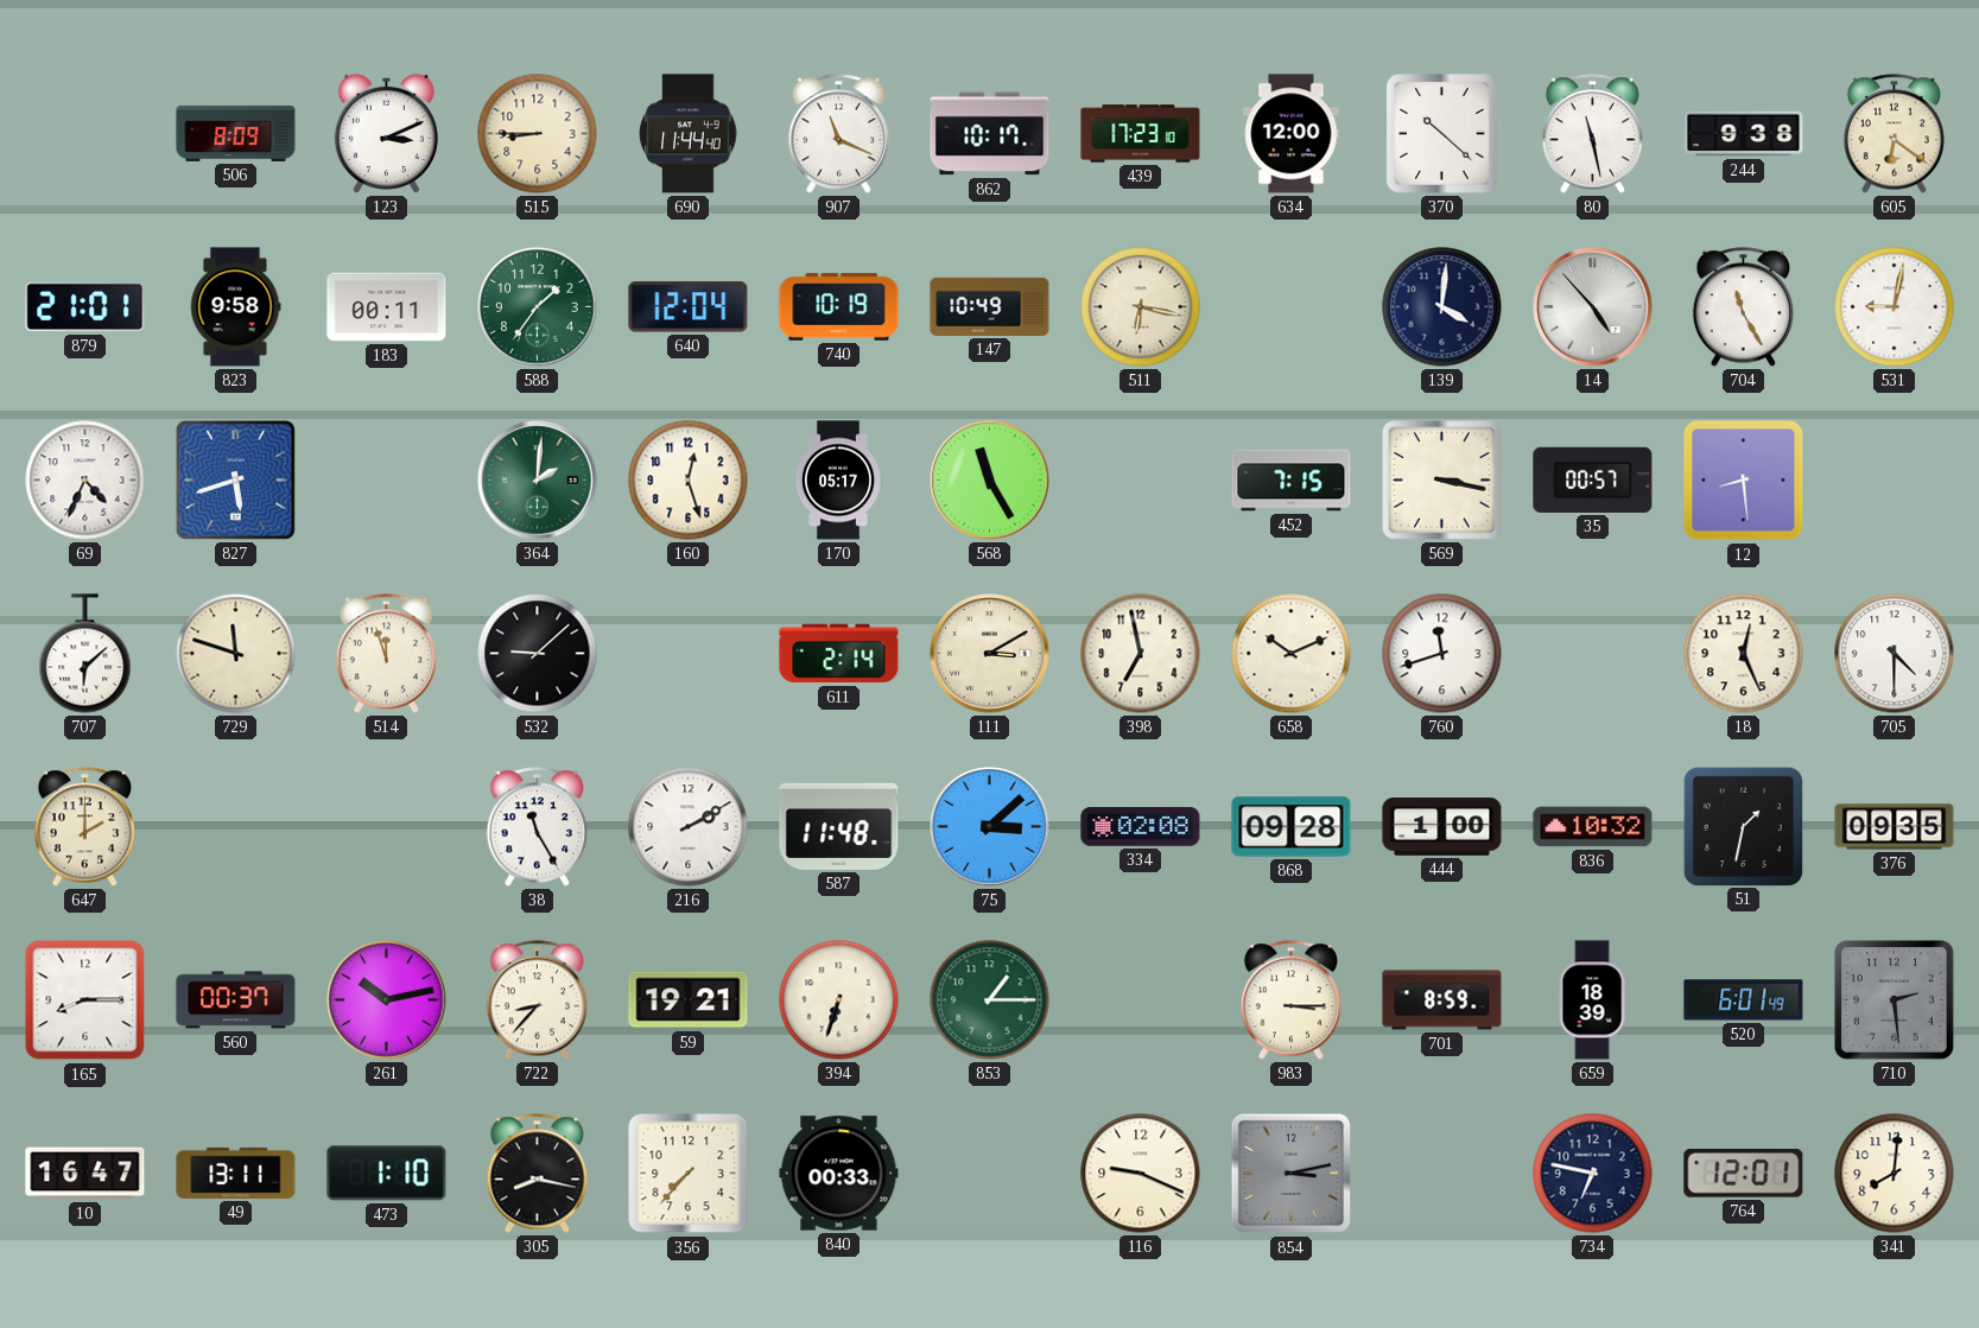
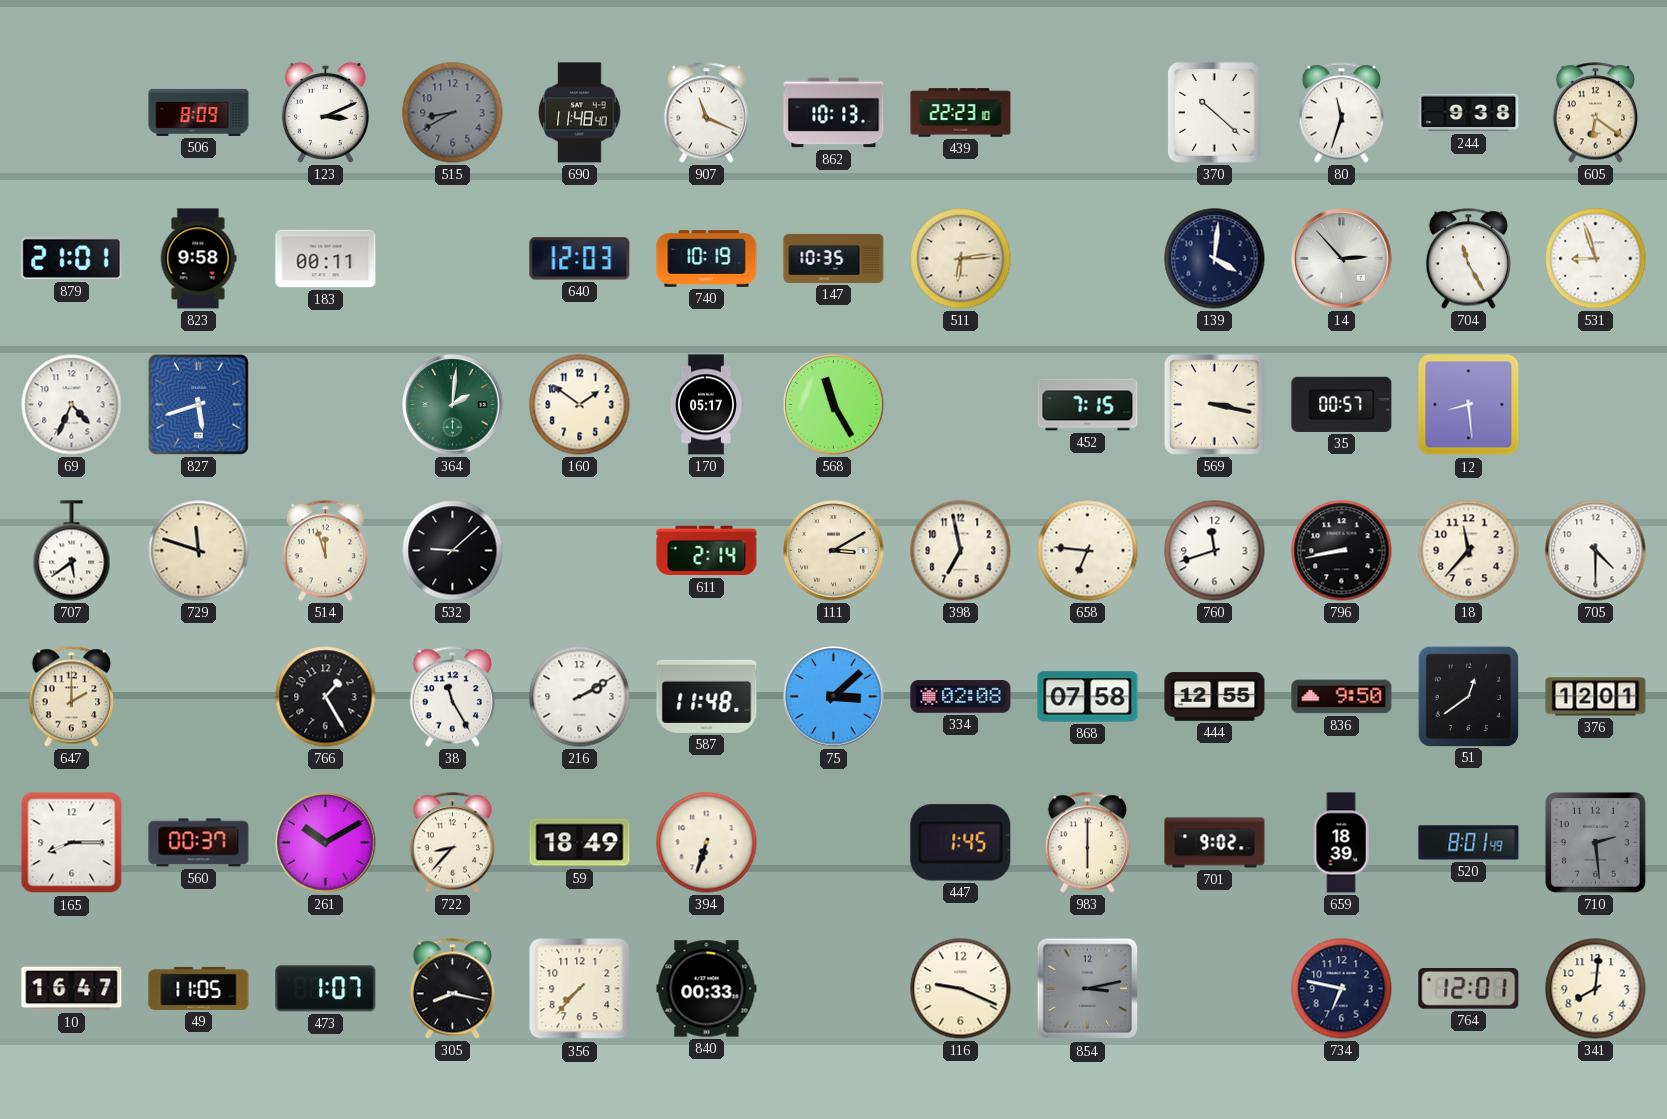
515: 8:45 -> 8:40 (453, 113)
515 dial: cream -> grey (453, 113)
690: 11:44 -> 11:48 (580, 113)
862: 10:17 -> 10:13 (834, 113)
439: 17:23 -> 22:23 (961, 113)
634: 12:00 -> none (1292, 134)
80: 11:28 -> 11:33 (1341, 113)
588: 1:36 -> none (538, 307)
640: 12:04 -> 12:03 (580, 259)
147: 10:49 -> 10:35 (834, 258)
511: 6:17 -> 6:14 (961, 259)
14: 4:53 -> 2:53 (1342, 259)
531: 9:02 -> 8:57 (1596, 259)
160: 12:27 -> 1:51 (580, 405)
707: 6:08 -> 5:39 (72, 551)
658: 10:11 -> 6:46 (1088, 551)
796: none -> 8:43 (1342, 551)
18: 12:26 -> 11:37 (1469, 551)
766: none -> 1:25 (326, 697)
868: 09:28 -> 07:58 (1088, 697)
444: 1:00 -> 12:55 (1215, 697)
836: 10:32 -> 9:50 (1342, 697)
51: 1:32 -> 12:39 (1468, 696)
376: 09:35 -> 12:01 (1596, 697)
261: 10:13 -> 10:10 (326, 843)
59: 19:21 -> 18:49 (580, 843)
853: 1:15 -> none (990, 1000)
447: none -> 1:45 (961, 843)
983: 3:15 -> 6:00 (1087, 843)
701: 8:59 -> 9:02 (1215, 843)
520: 6:01 -> 8:01 (1469, 843)
49: 13:11 -> 11:05 (199, 988)
473: 1:10 -> 1:07 (326, 989)
